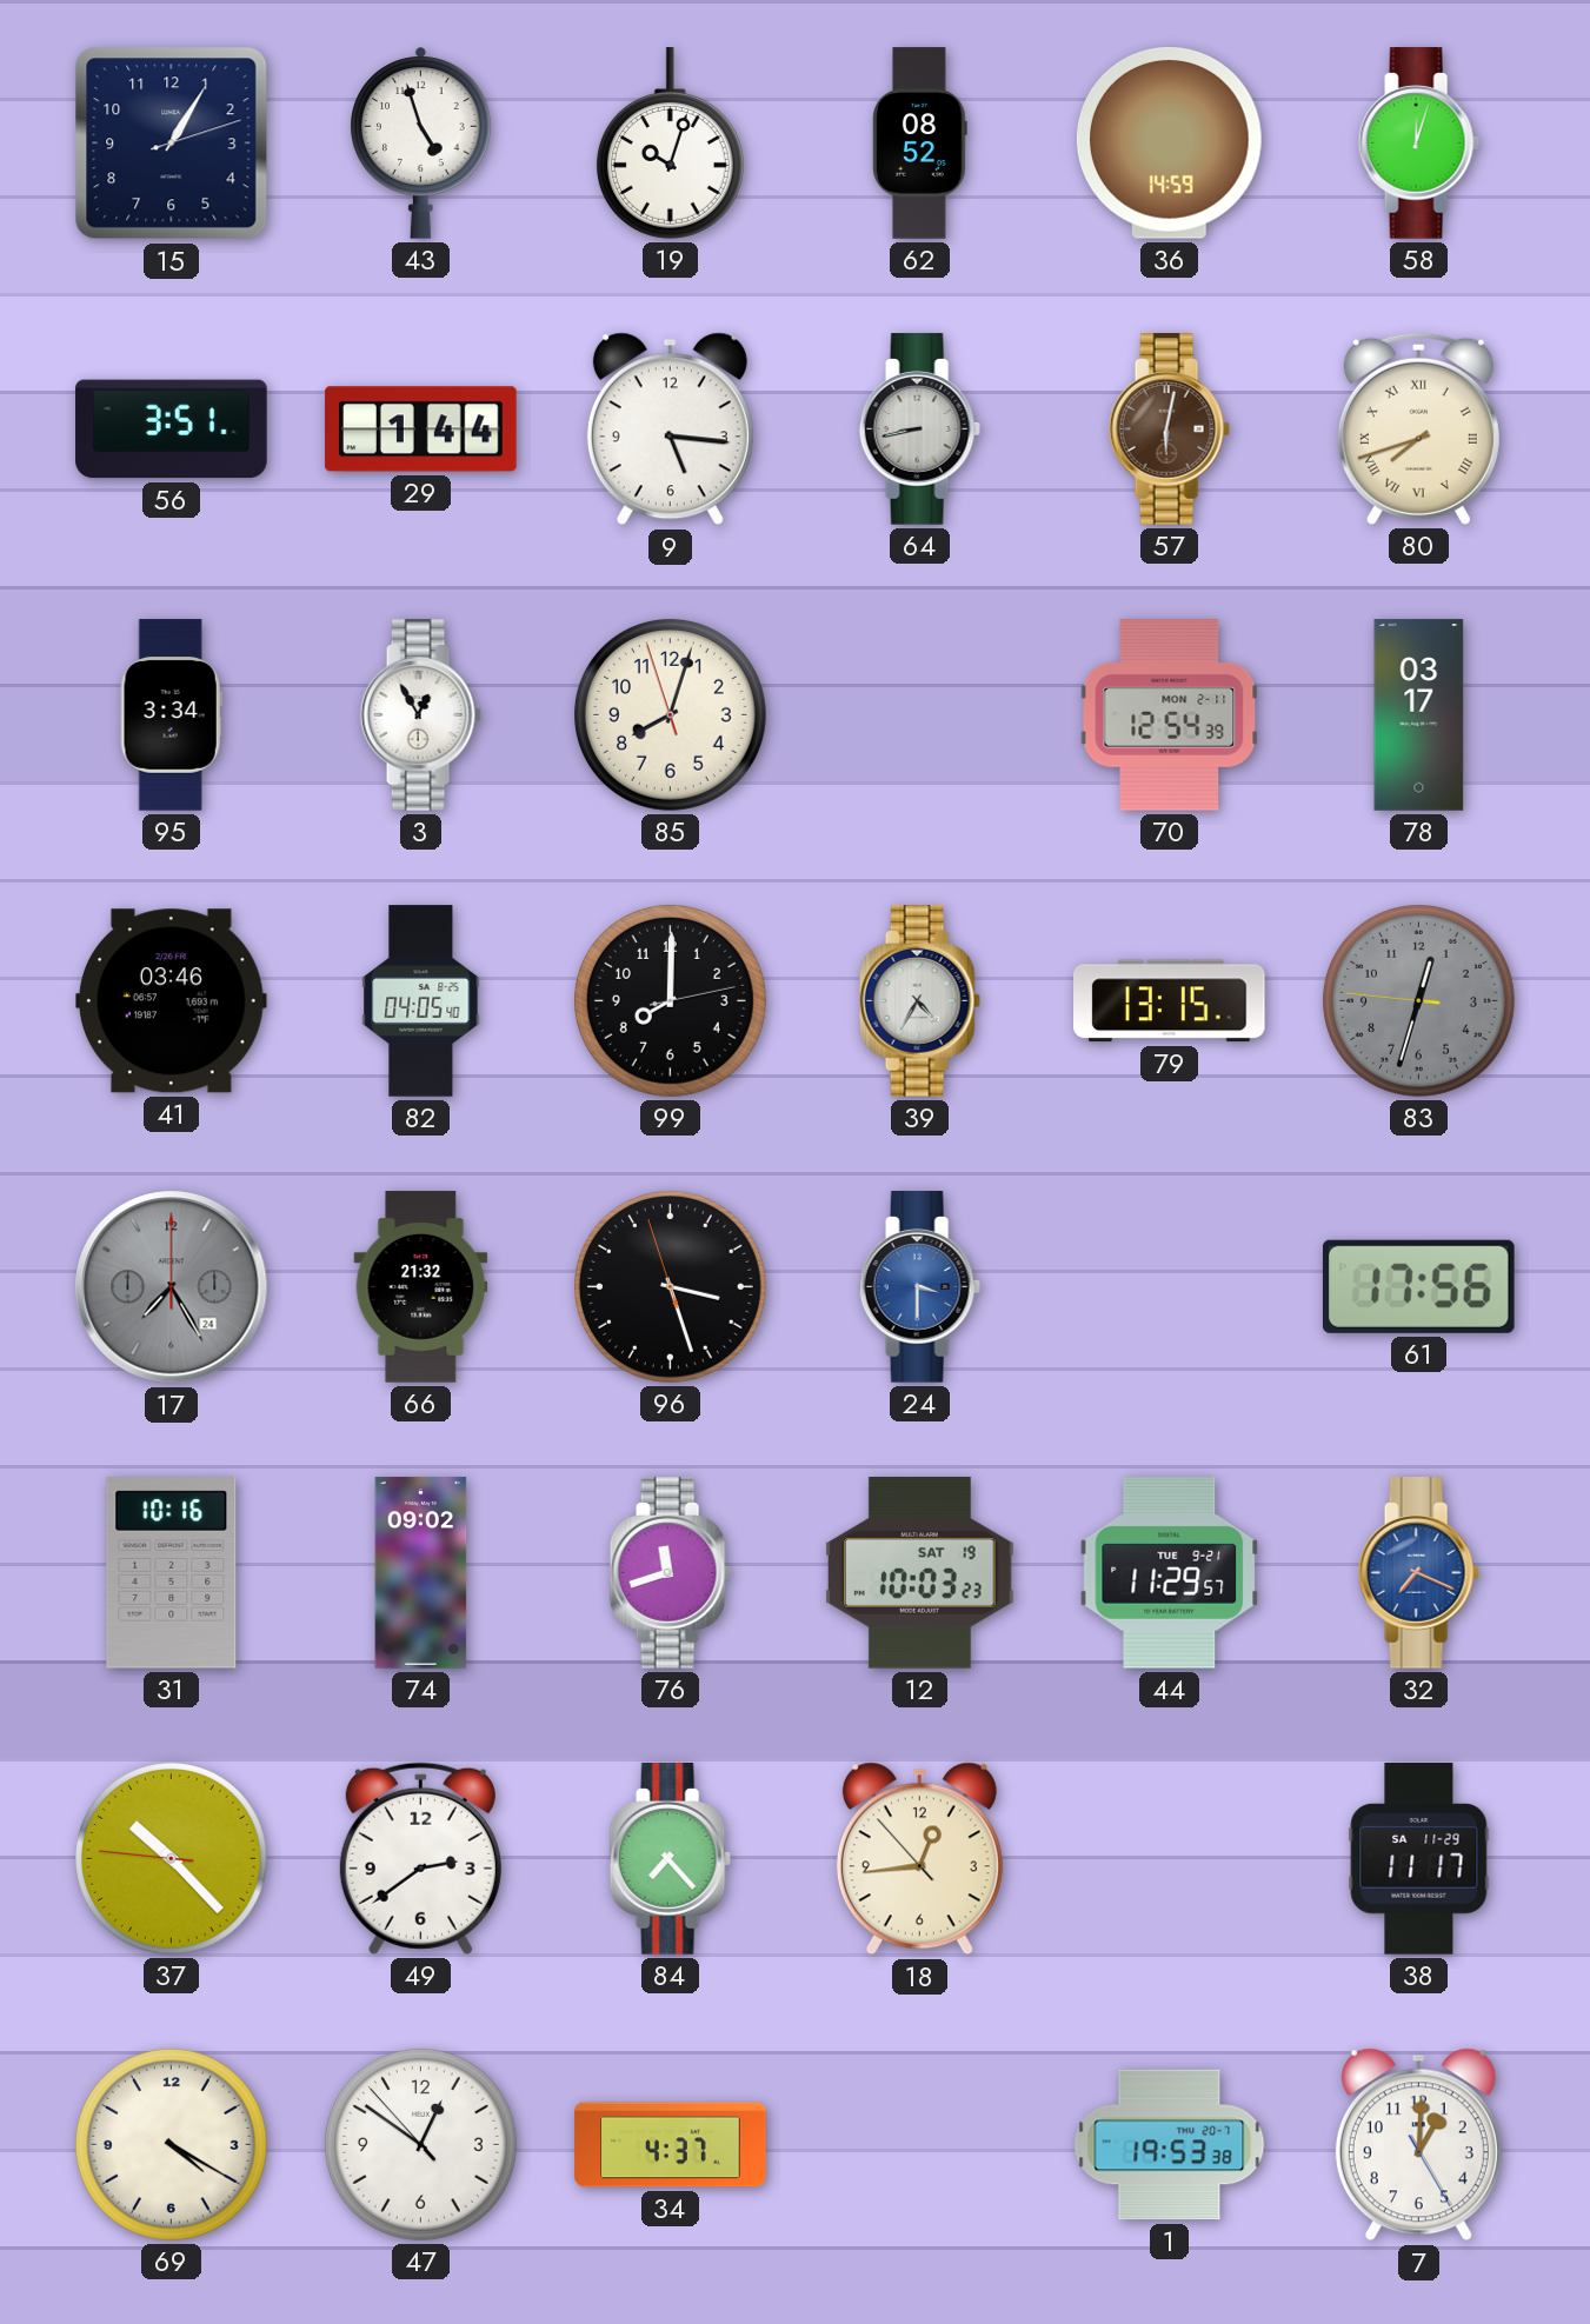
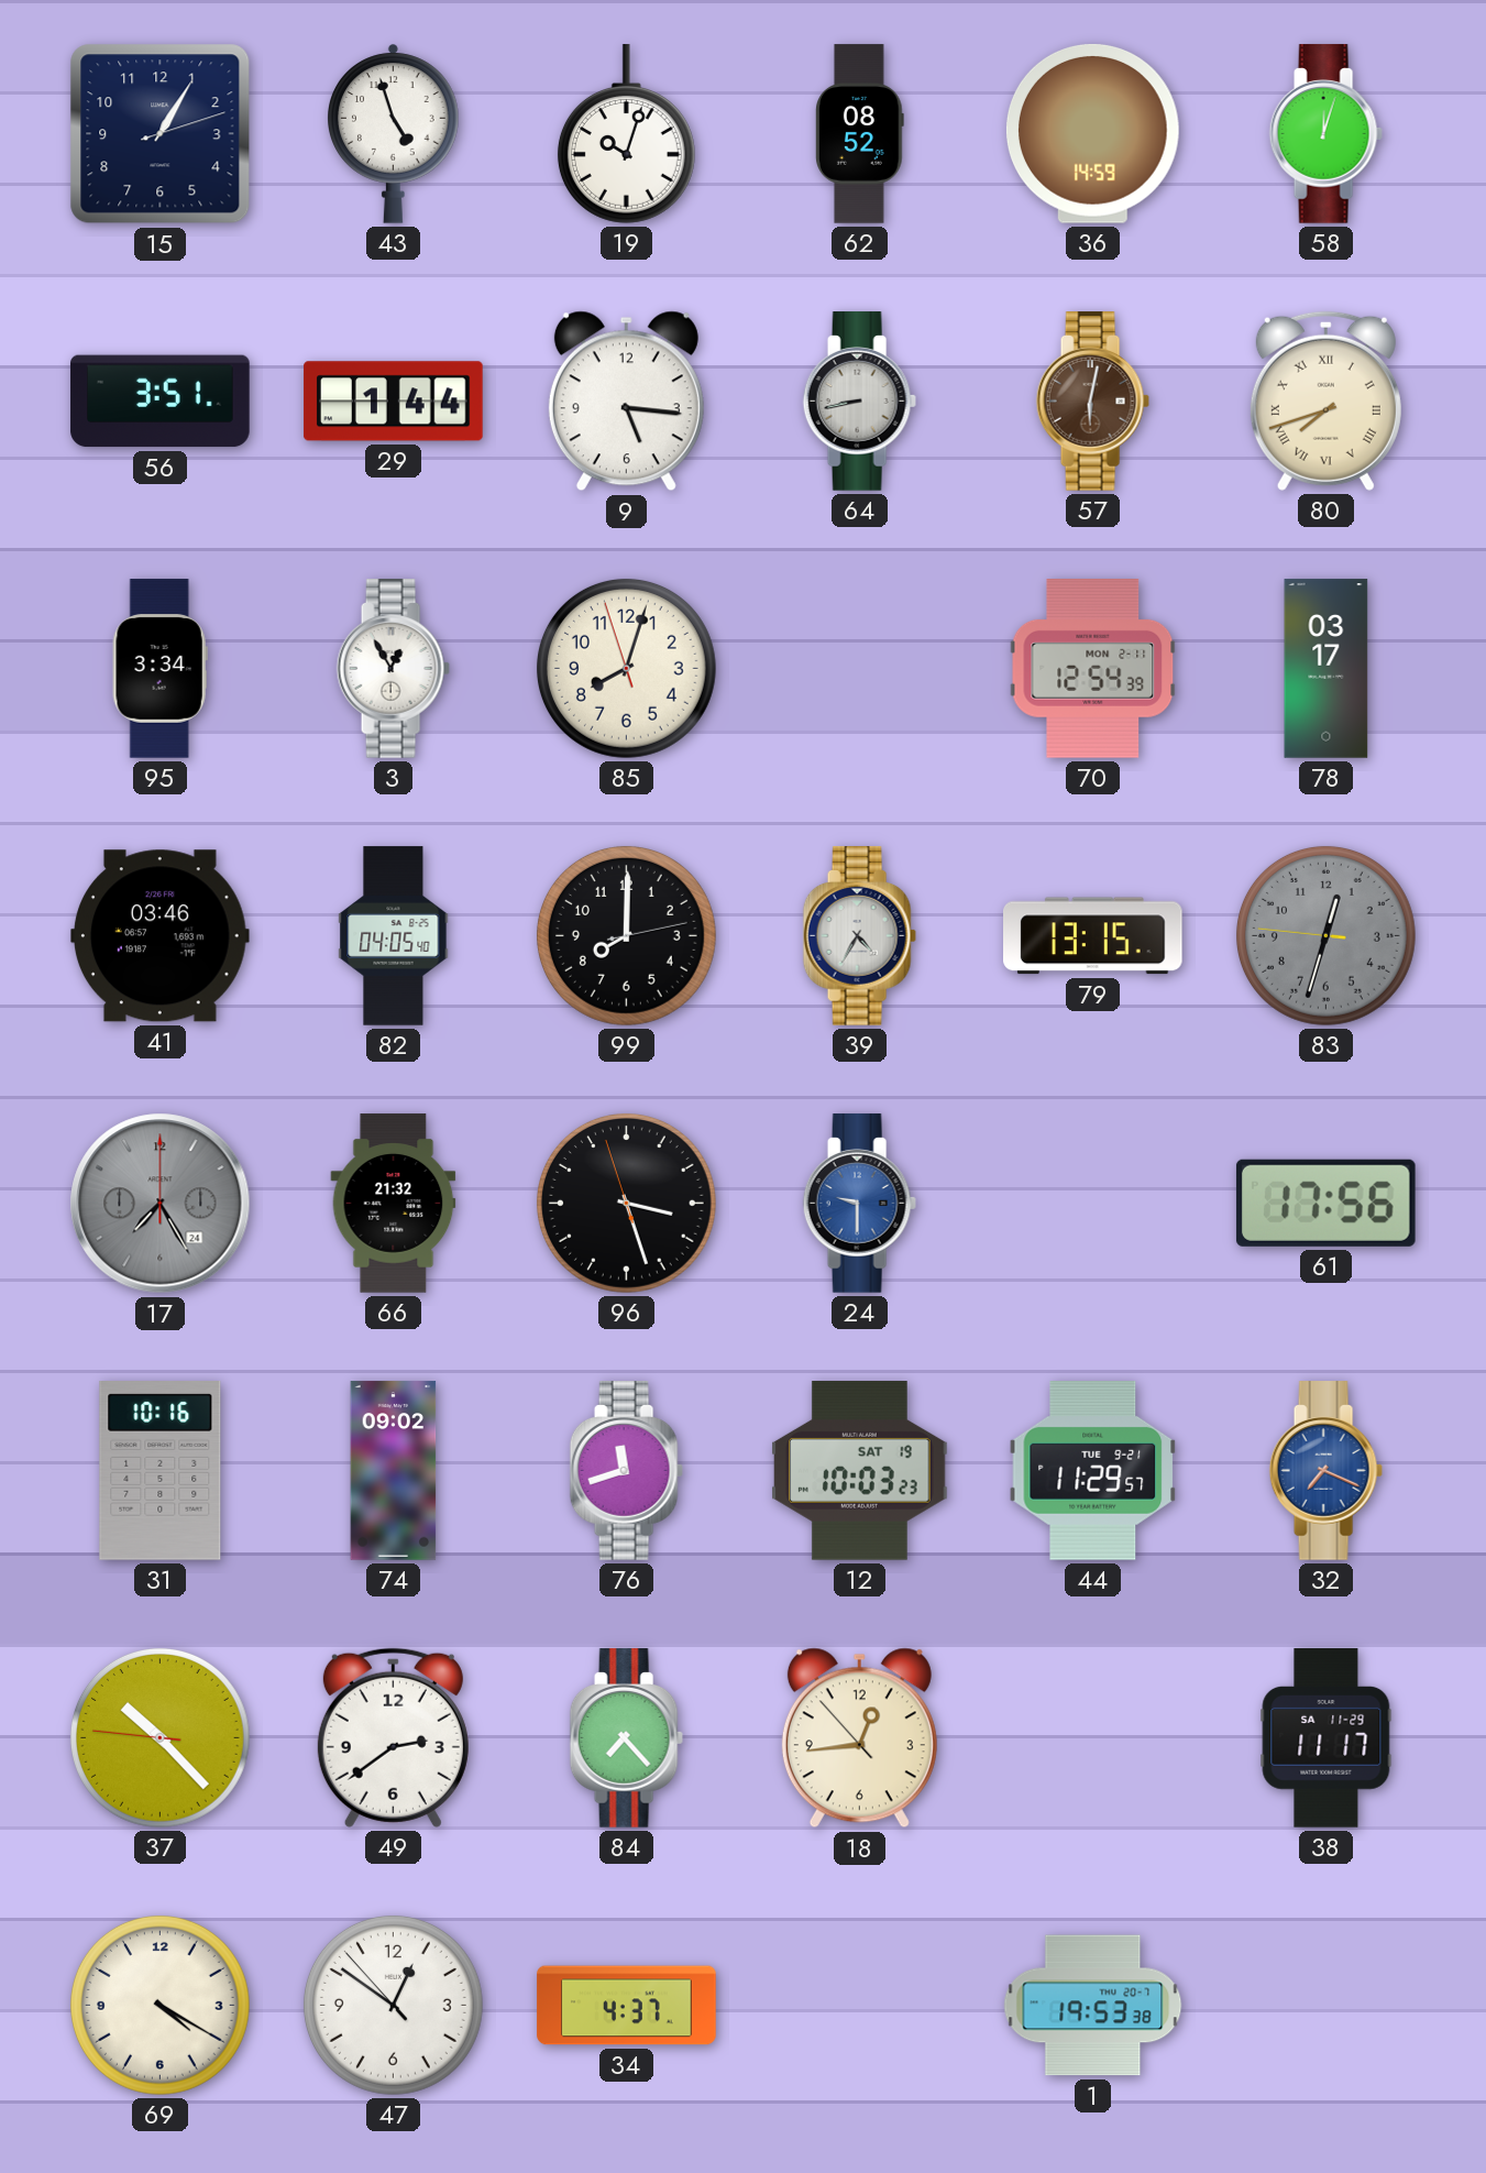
24: 3:30 -> 9:30 (859, 1204)
7: 1:00 -> none (1418, 2145)
